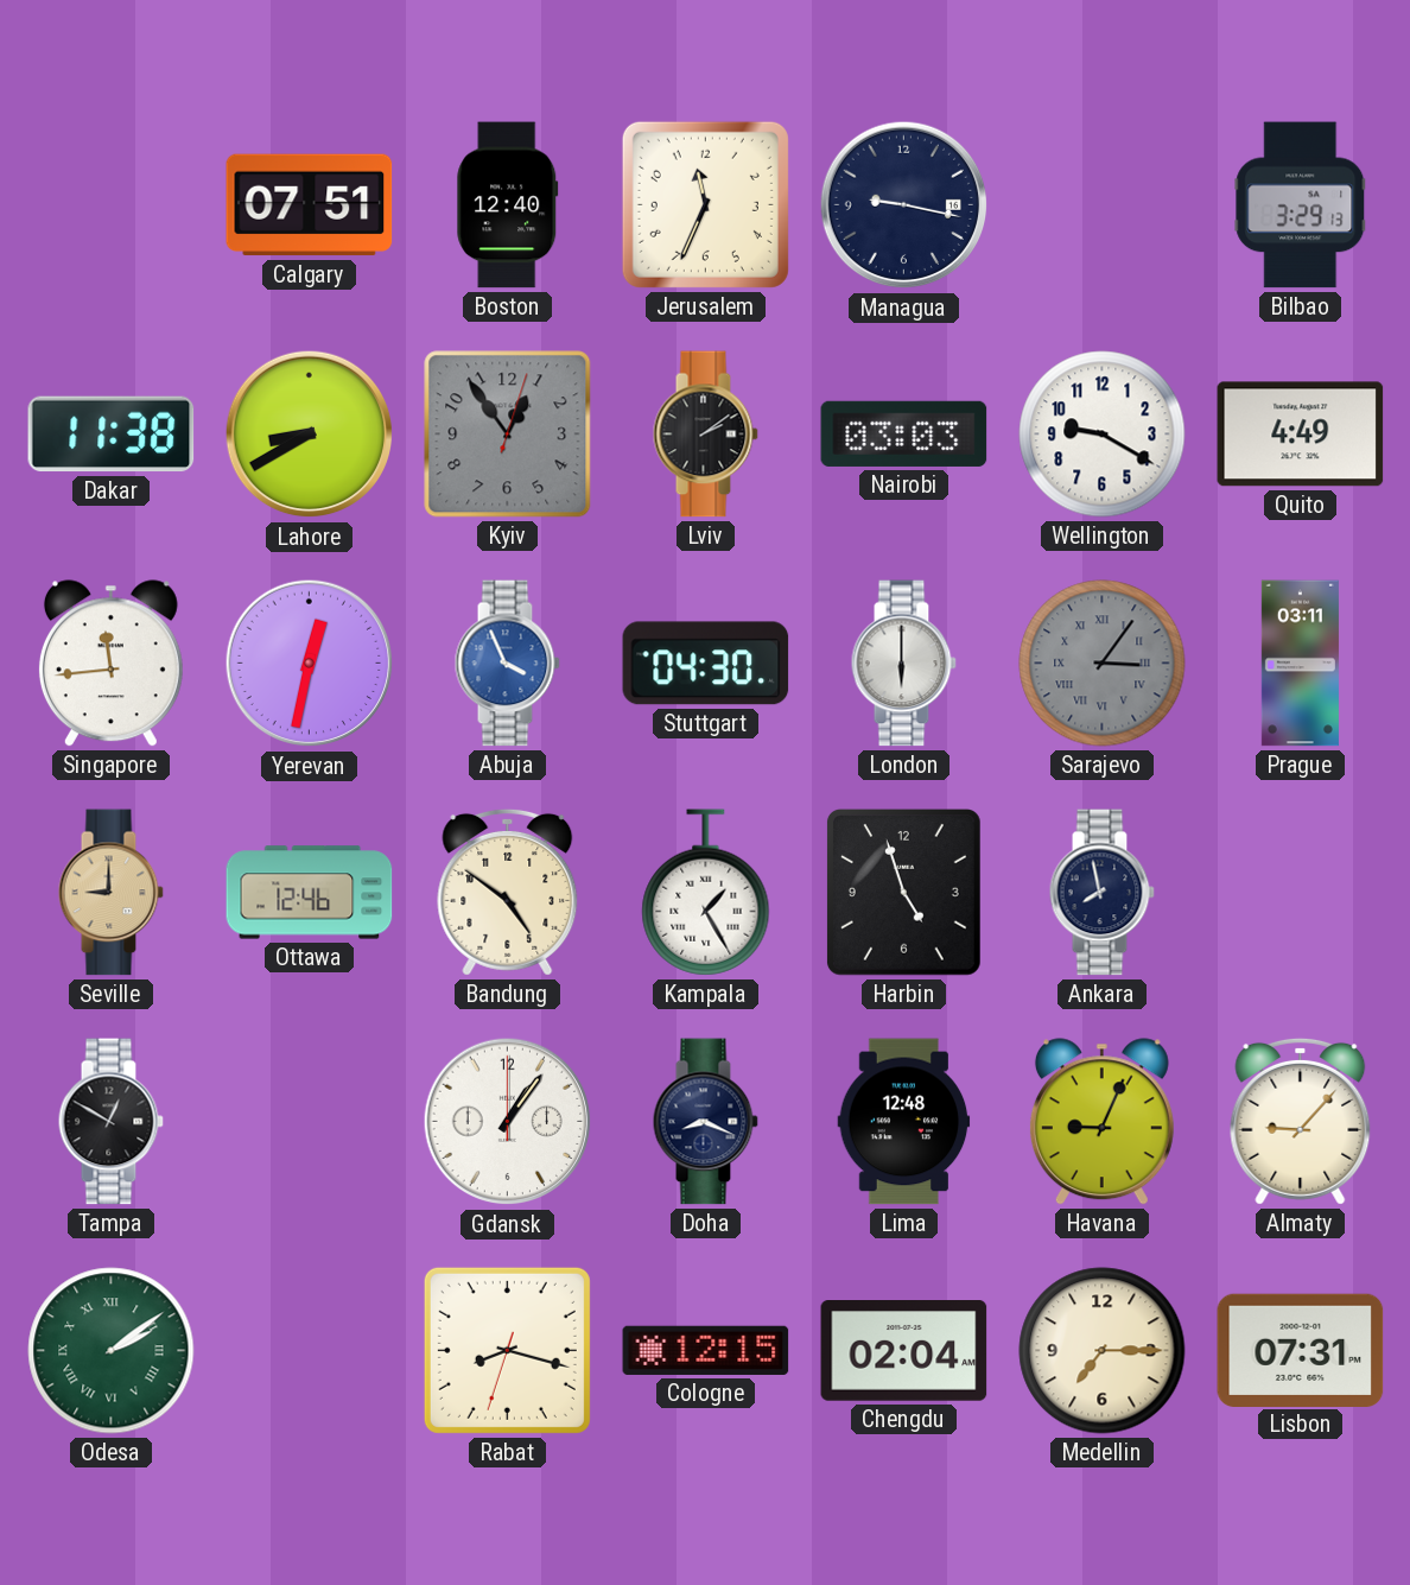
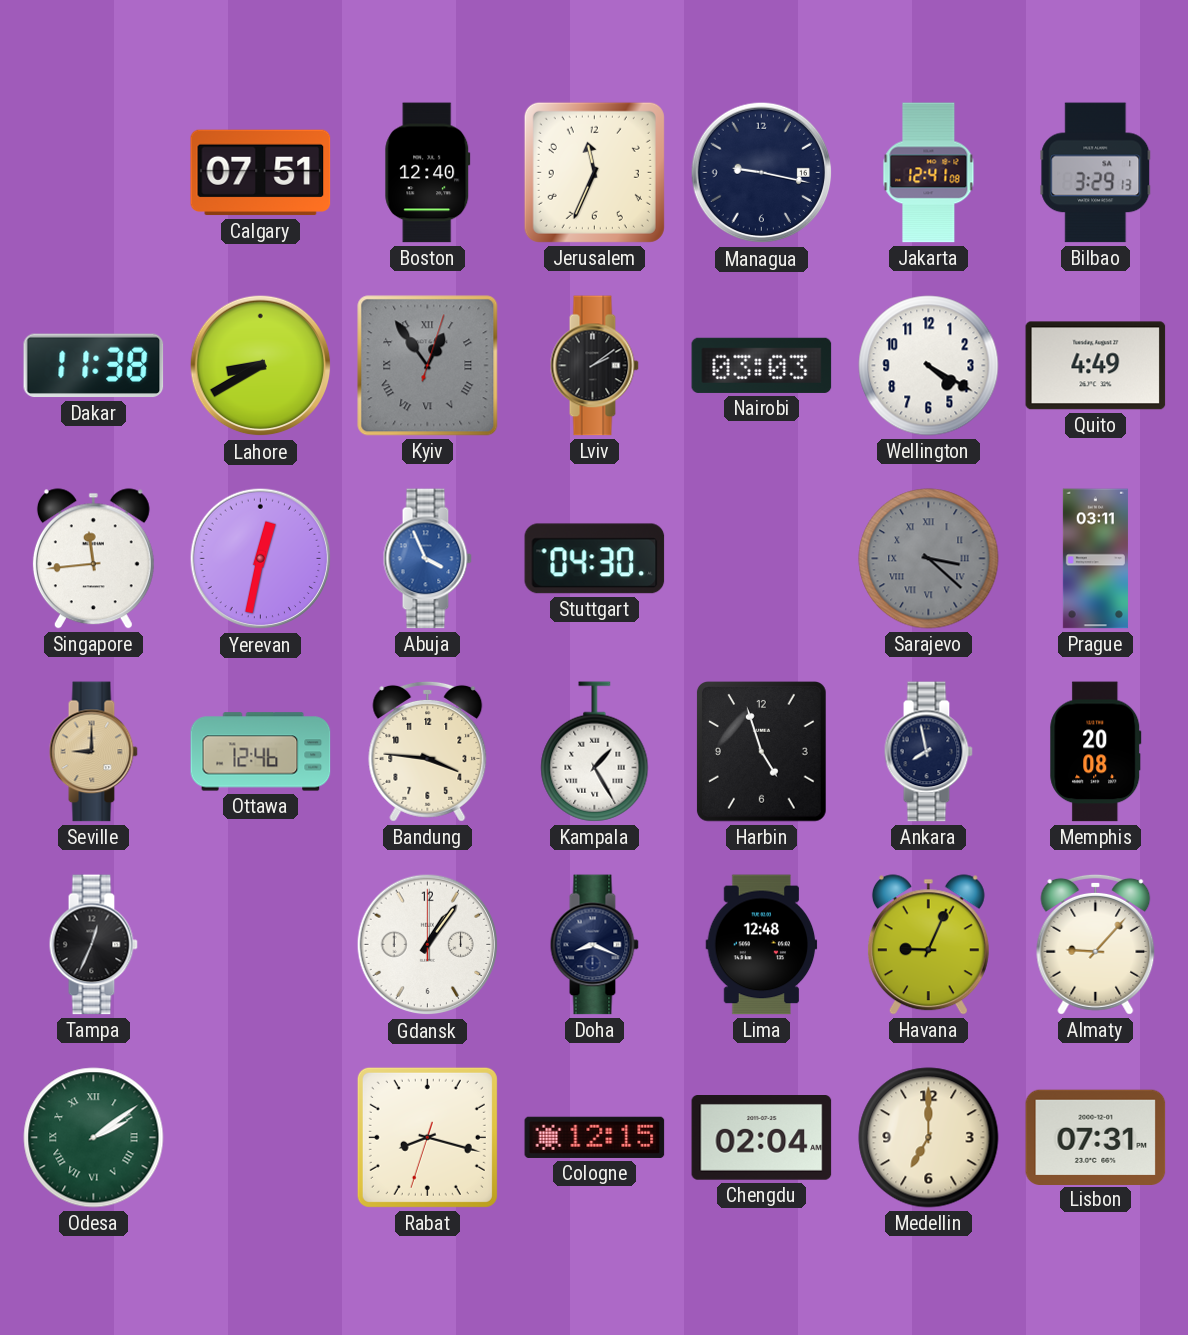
Jakarta: none -> 12:41 (929, 173)
Kyiv numerals: Arabic -> Roman (428, 366)
Wellington: 9:20 -> 4:20 (929, 366)
London: 6:00 -> none (903, 664)
Sarajevo: 3:06 -> 3:22 (929, 559)
Bandung: 4:51 -> 3:46 (428, 751)
Memphis: none -> 20:08 (1096, 752)
Tampa: 12:50 -> 12:34 (93, 945)
Medellin: 7:15 -> 7:00 (929, 1138)
